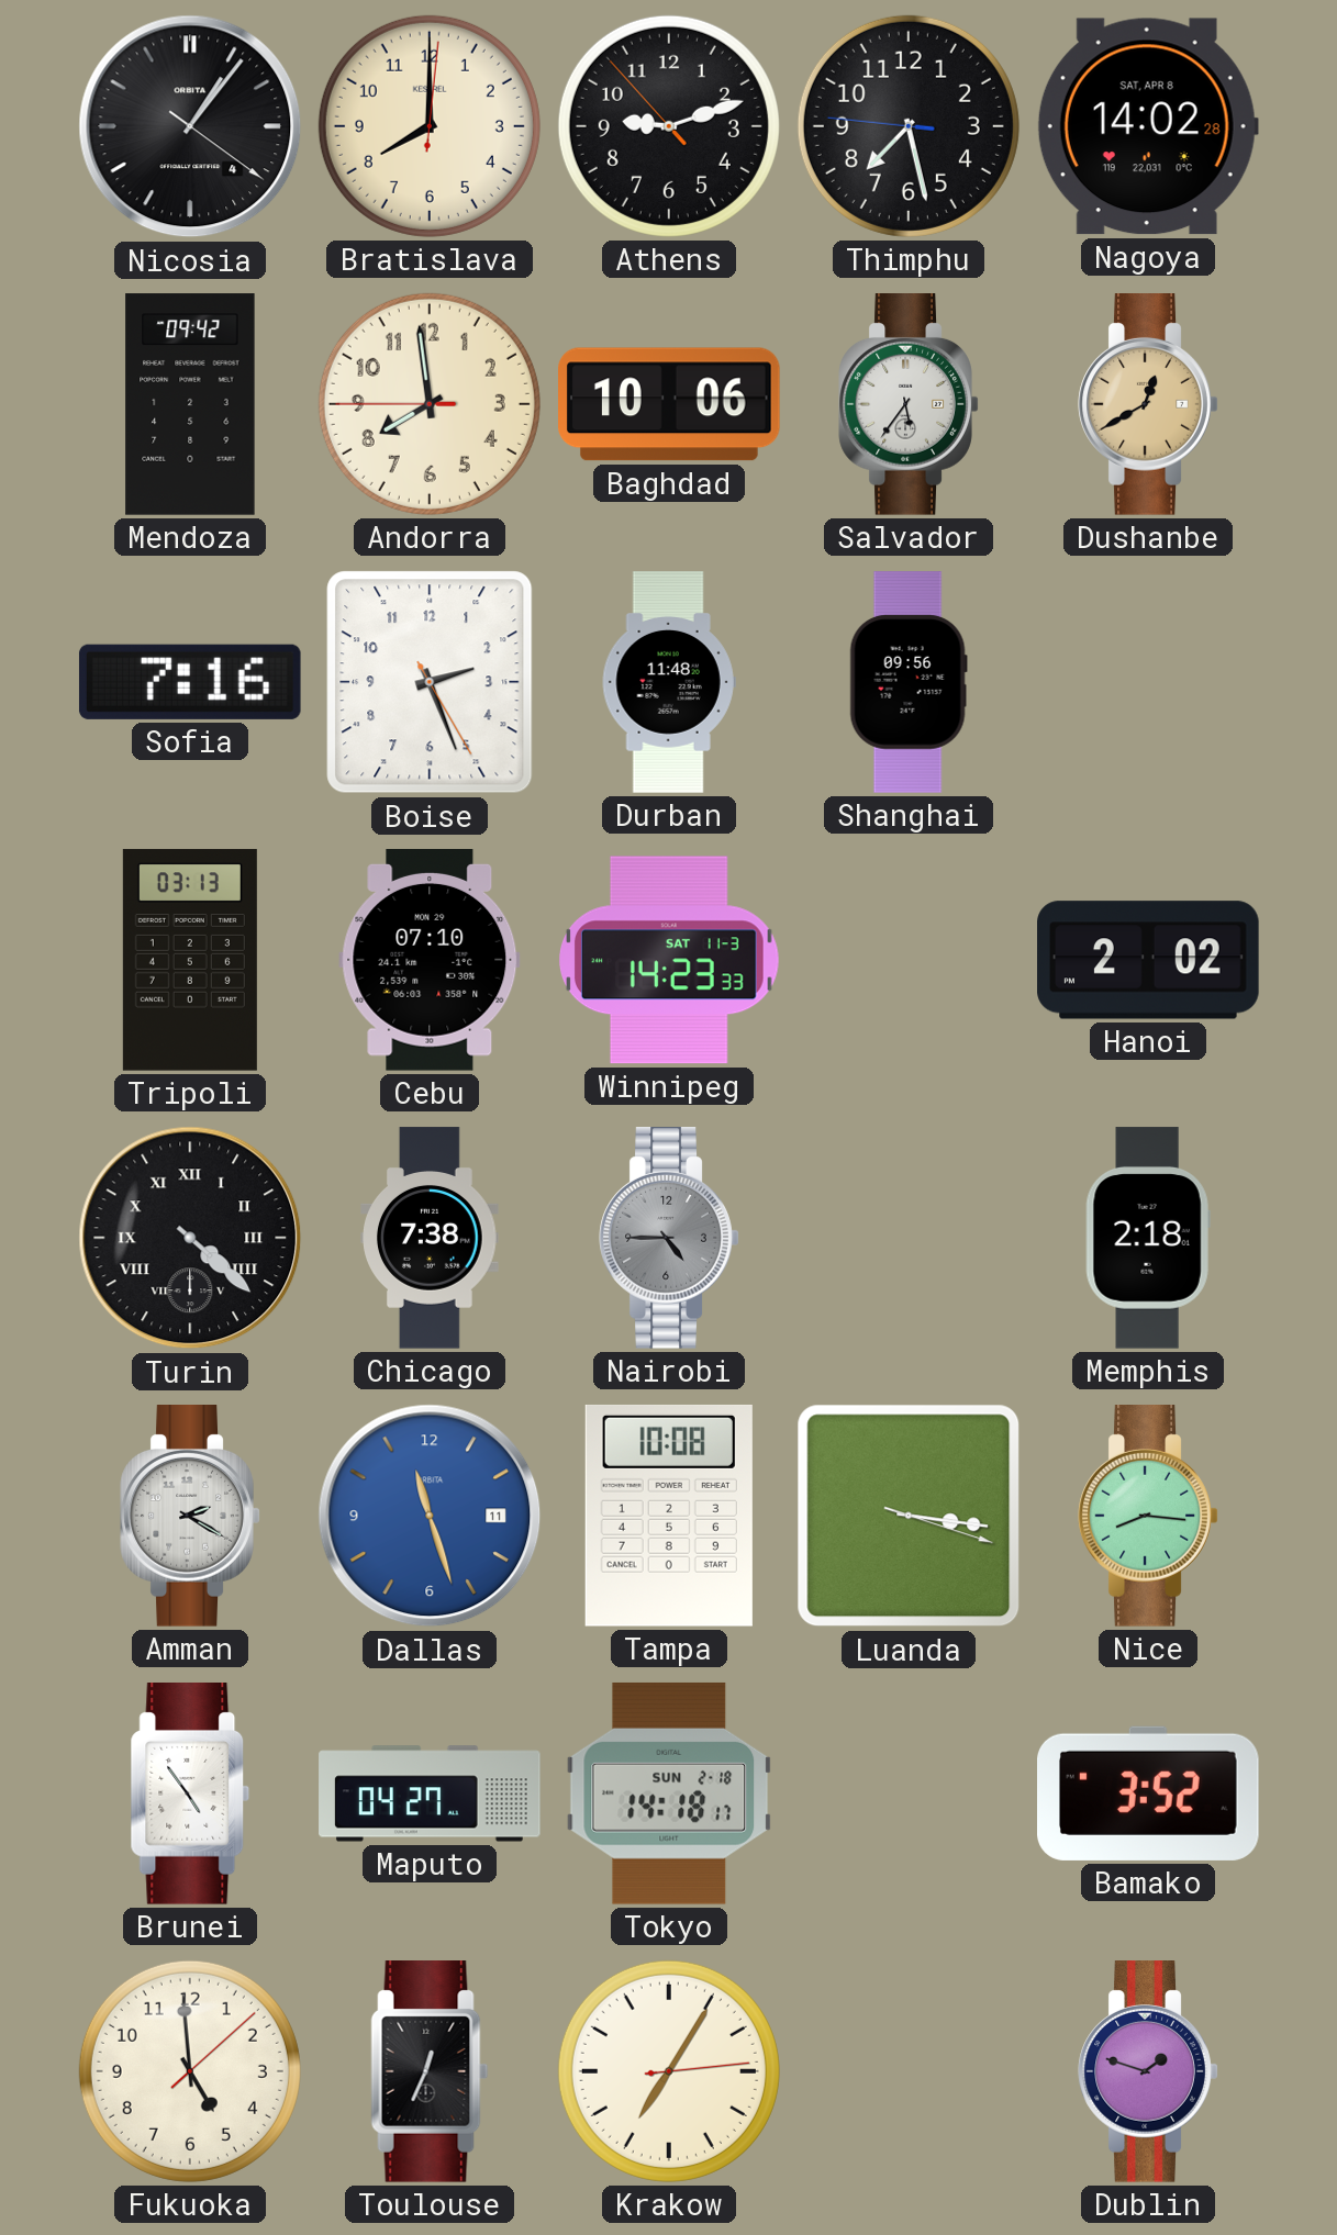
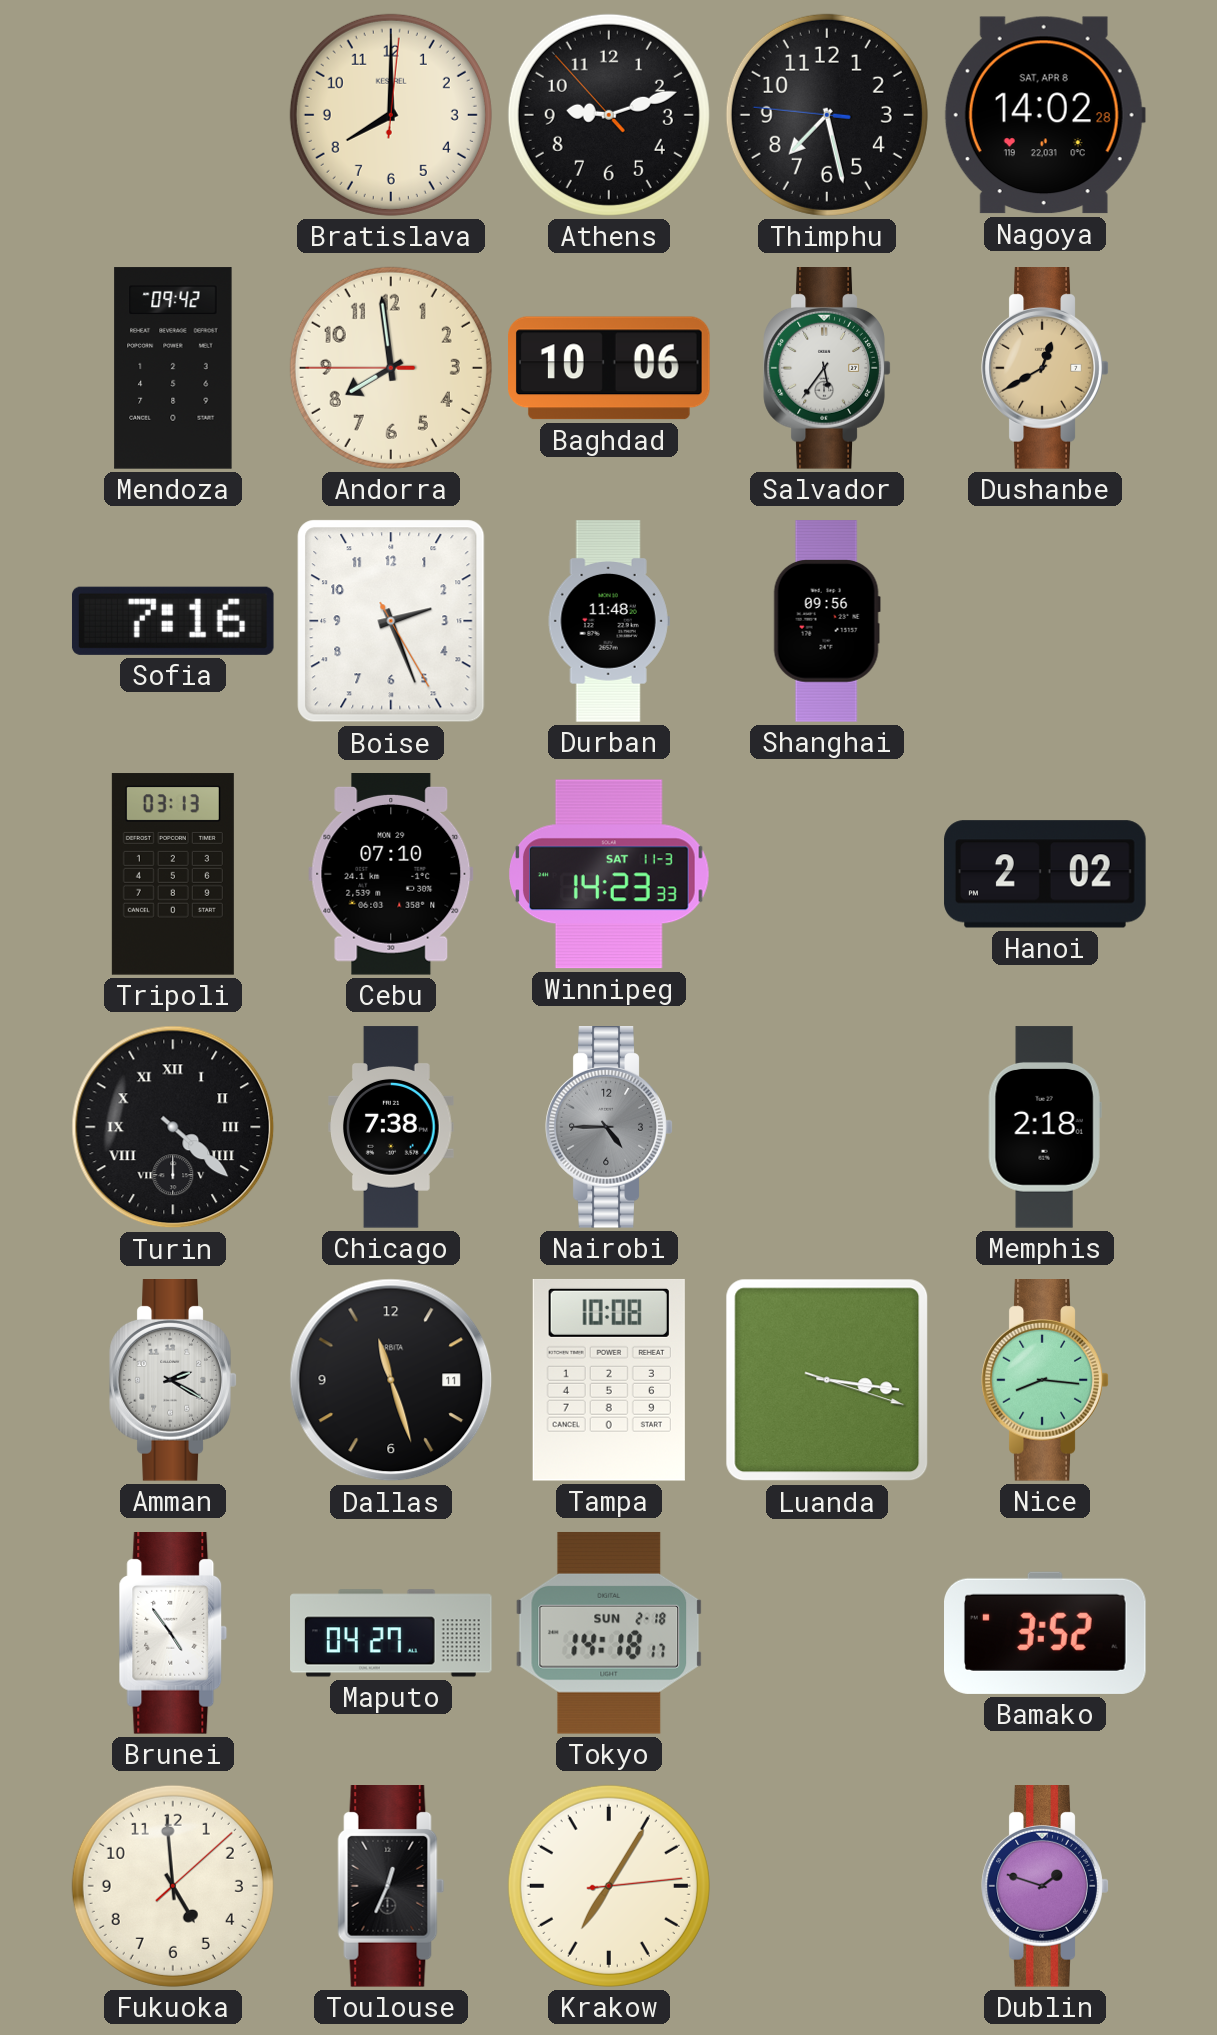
Nicosia: 1:06 -> none (190, 126)
Dallas dial: blue -> black (391, 1380)
